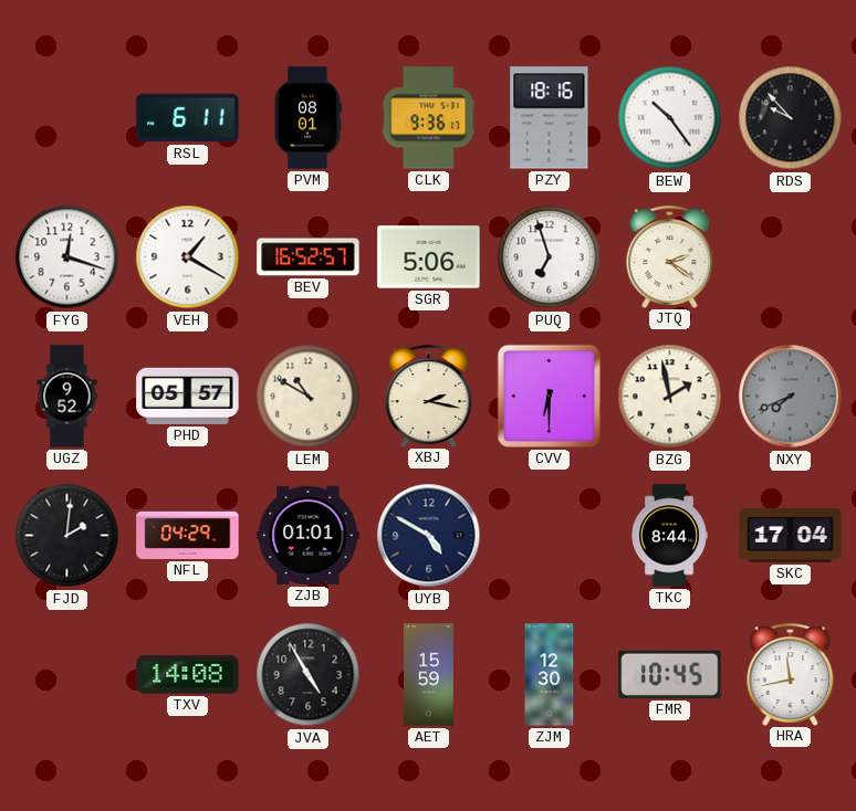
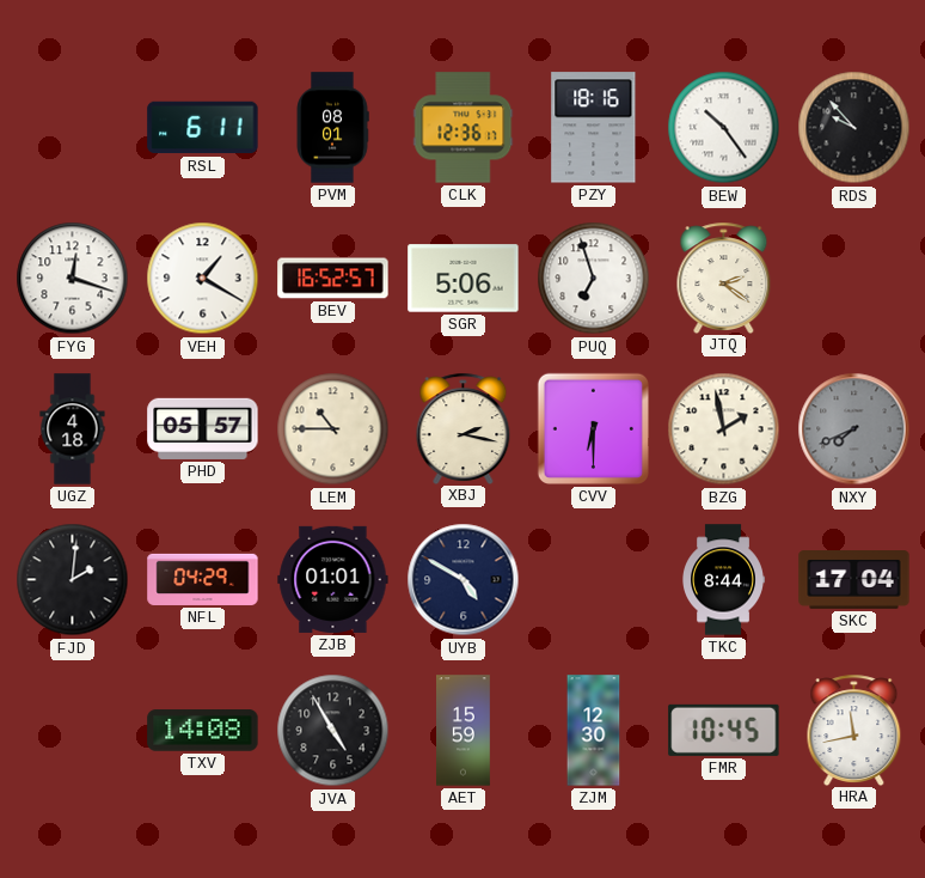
CLK: 9:36 -> 12:36 (464, 128)
UGZ: 9:52 -> 4:18 (73, 429)
LEM: 10:50 -> 10:45 (333, 429)
